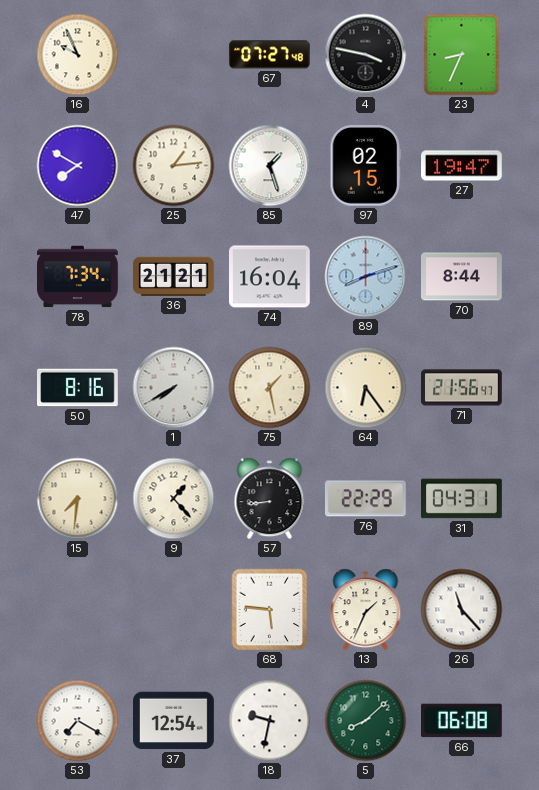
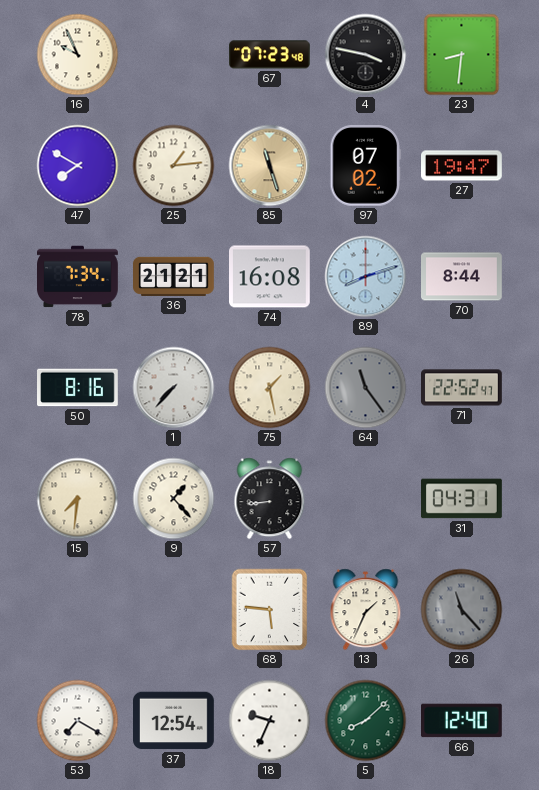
67: 07:27 -> 07:23 (270, 55)
23: 8:34 -> 8:31 (462, 55)
85: 1:27 -> 11:27 (270, 166)
85 dial: white -> champagne (270, 166)
97: 02:15 -> 07:02 (366, 166)
74: 16:04 -> 16:08 (270, 277)
1: 7:40 -> 7:37 (174, 388)
64: 6:24 -> 11:24 (366, 388)
64 dial: cream -> grey (366, 388)
71: 21:56 -> 22:52 (462, 388)
76: 22:29 -> none (365, 499)
26 dial: white -> grey (462, 610)
18: 9:32 -> 9:34 (270, 721)
66: 06:08 -> 12:40 (462, 721)
